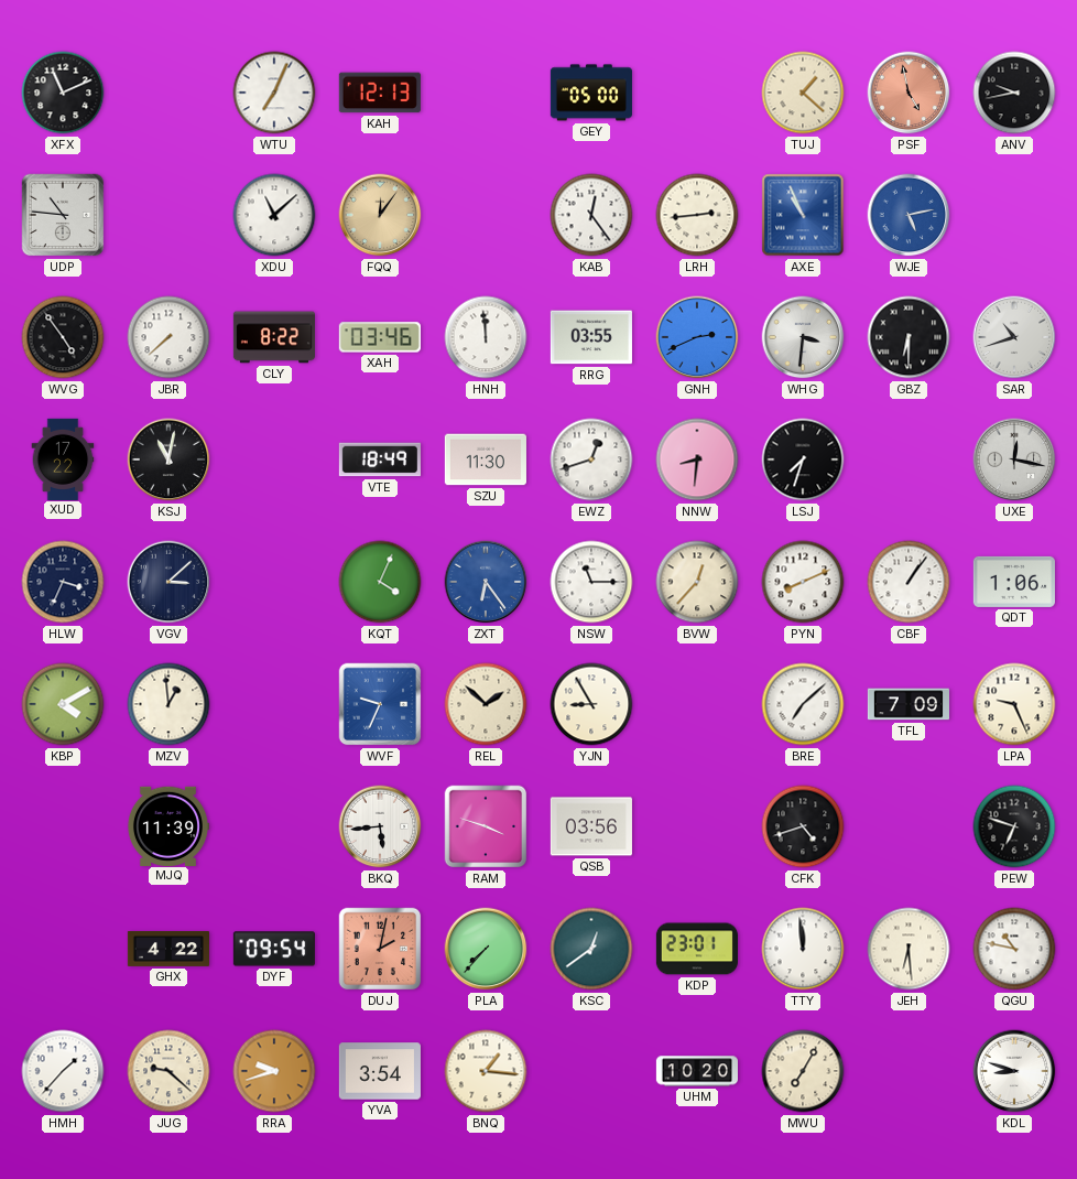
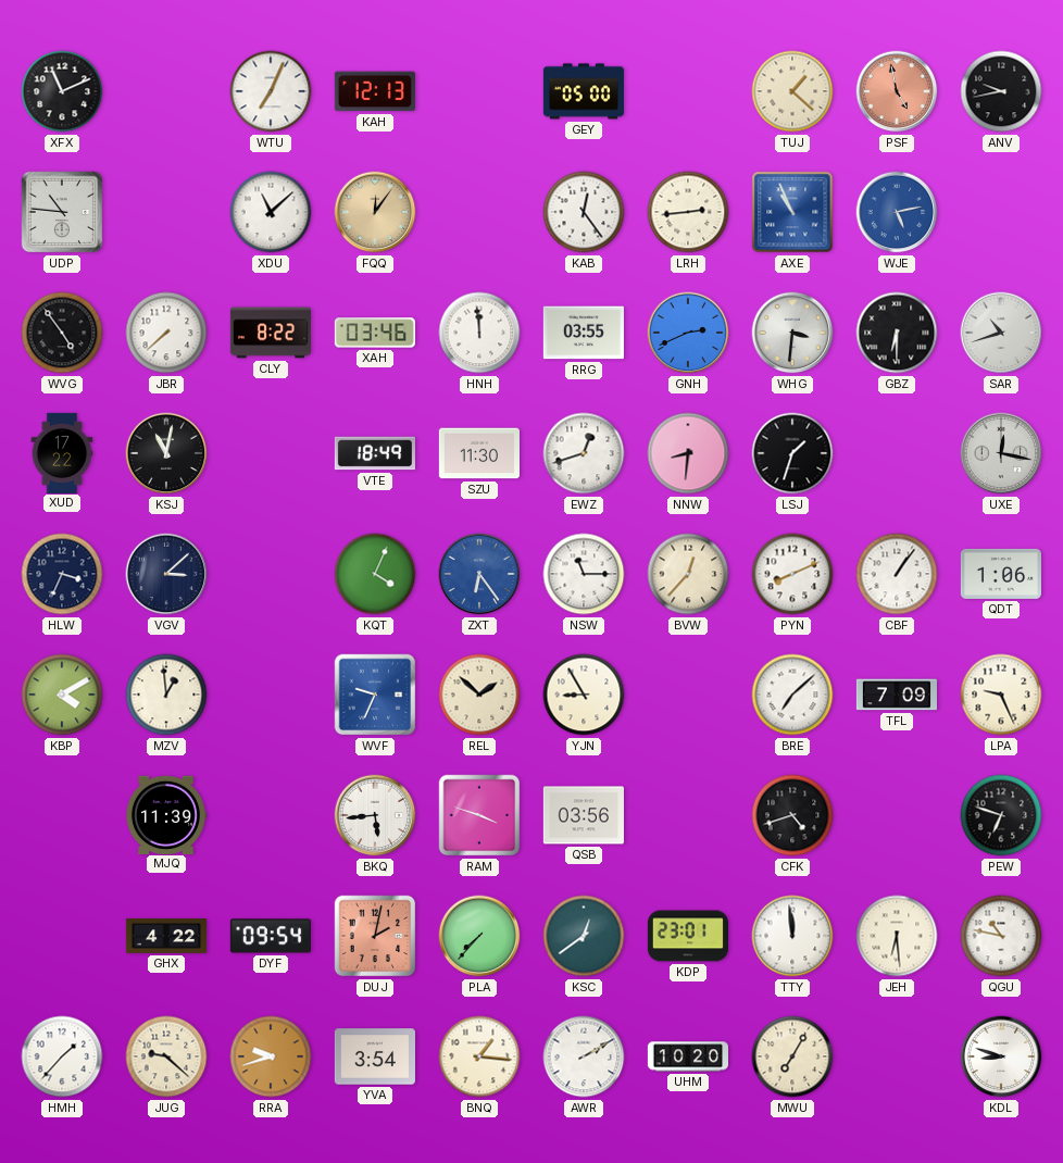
LSJ: 7:33 -> 1:33 (792, 453)
AWR: none -> 2:10 (584, 1056)
